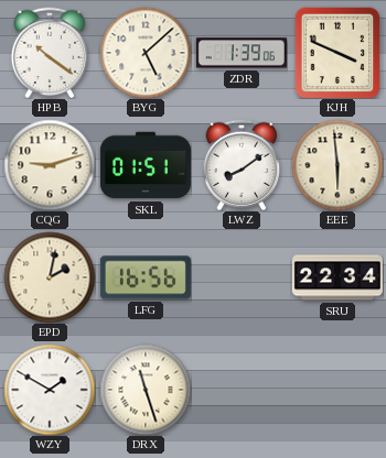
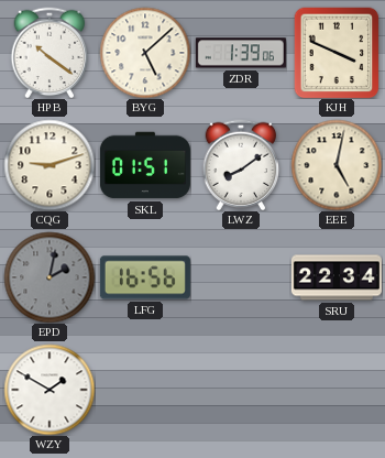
EEE: 5:59 -> 5:02 (337, 165)
EPD dial: cream -> grey (50, 277)
DRX: 11:27 -> none (146, 390)
